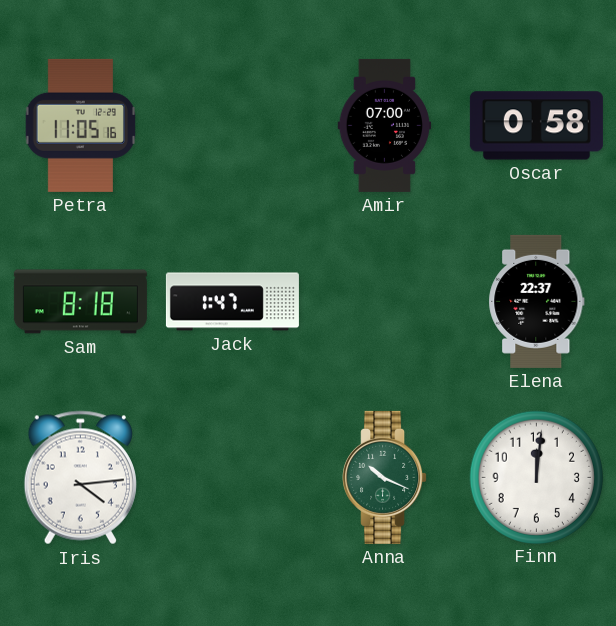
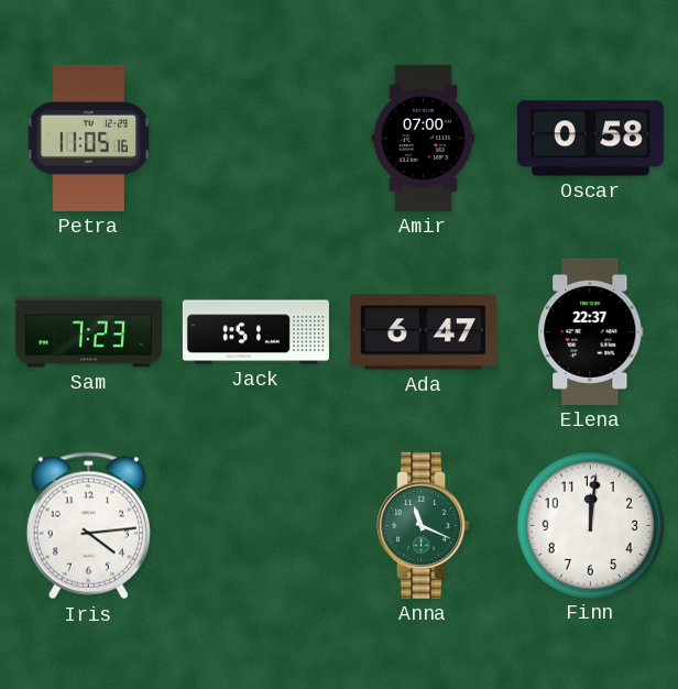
Sam: 8:18 -> 7:23 (88, 332)
Jack: 1:47 -> 1:51 (255, 332)
Ada: none -> 6:47 (423, 332)
Anna: 10:19 -> 11:19 (424, 525)
